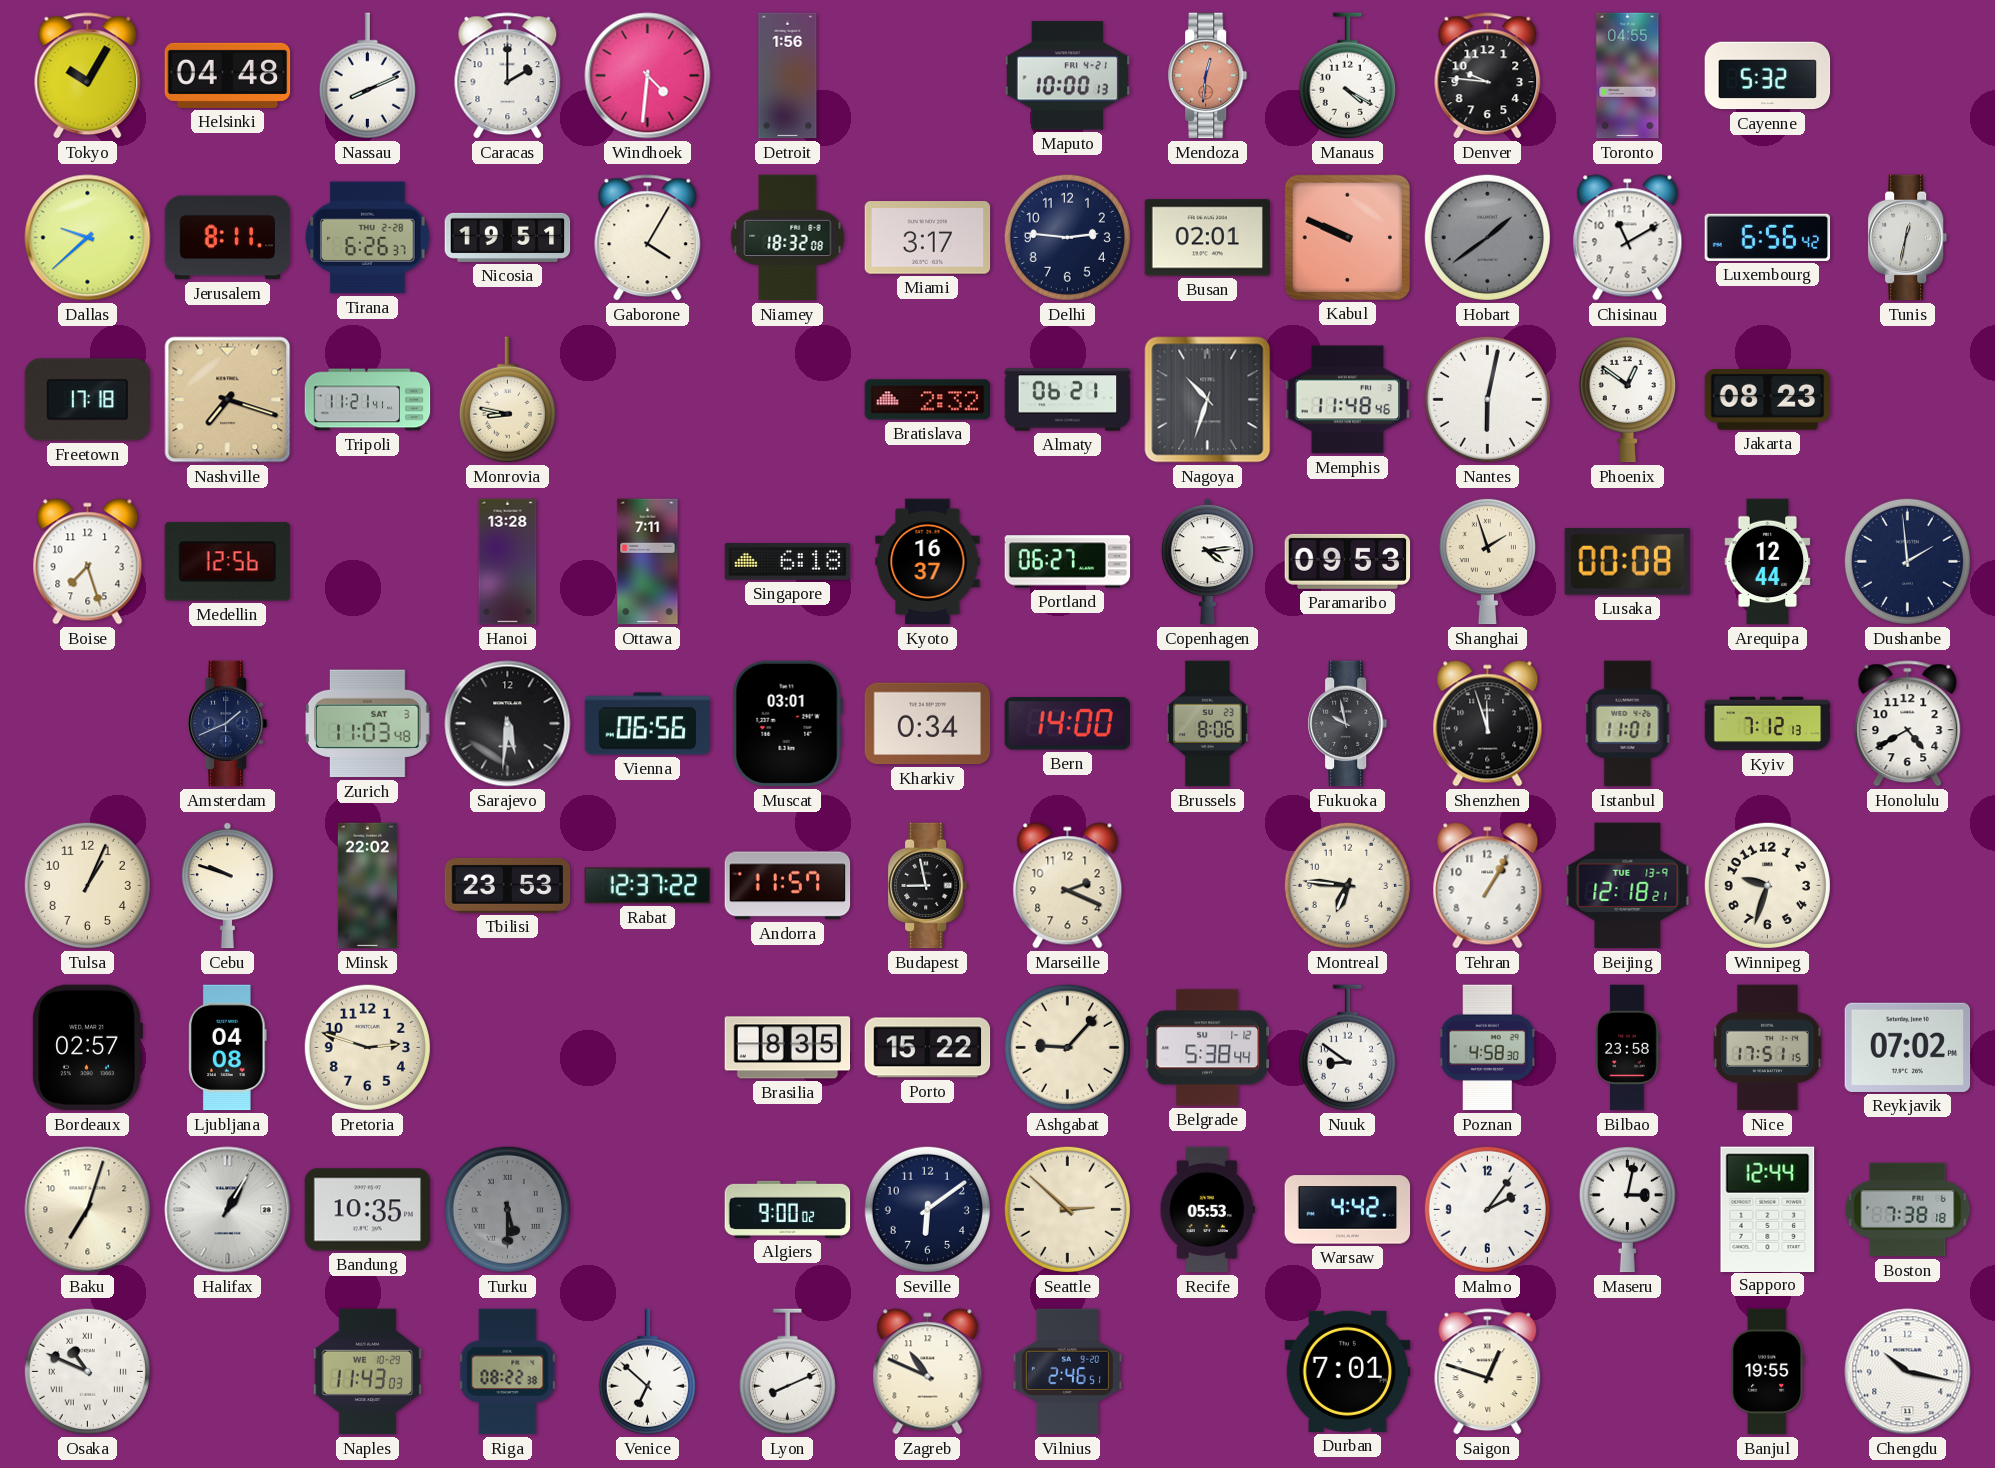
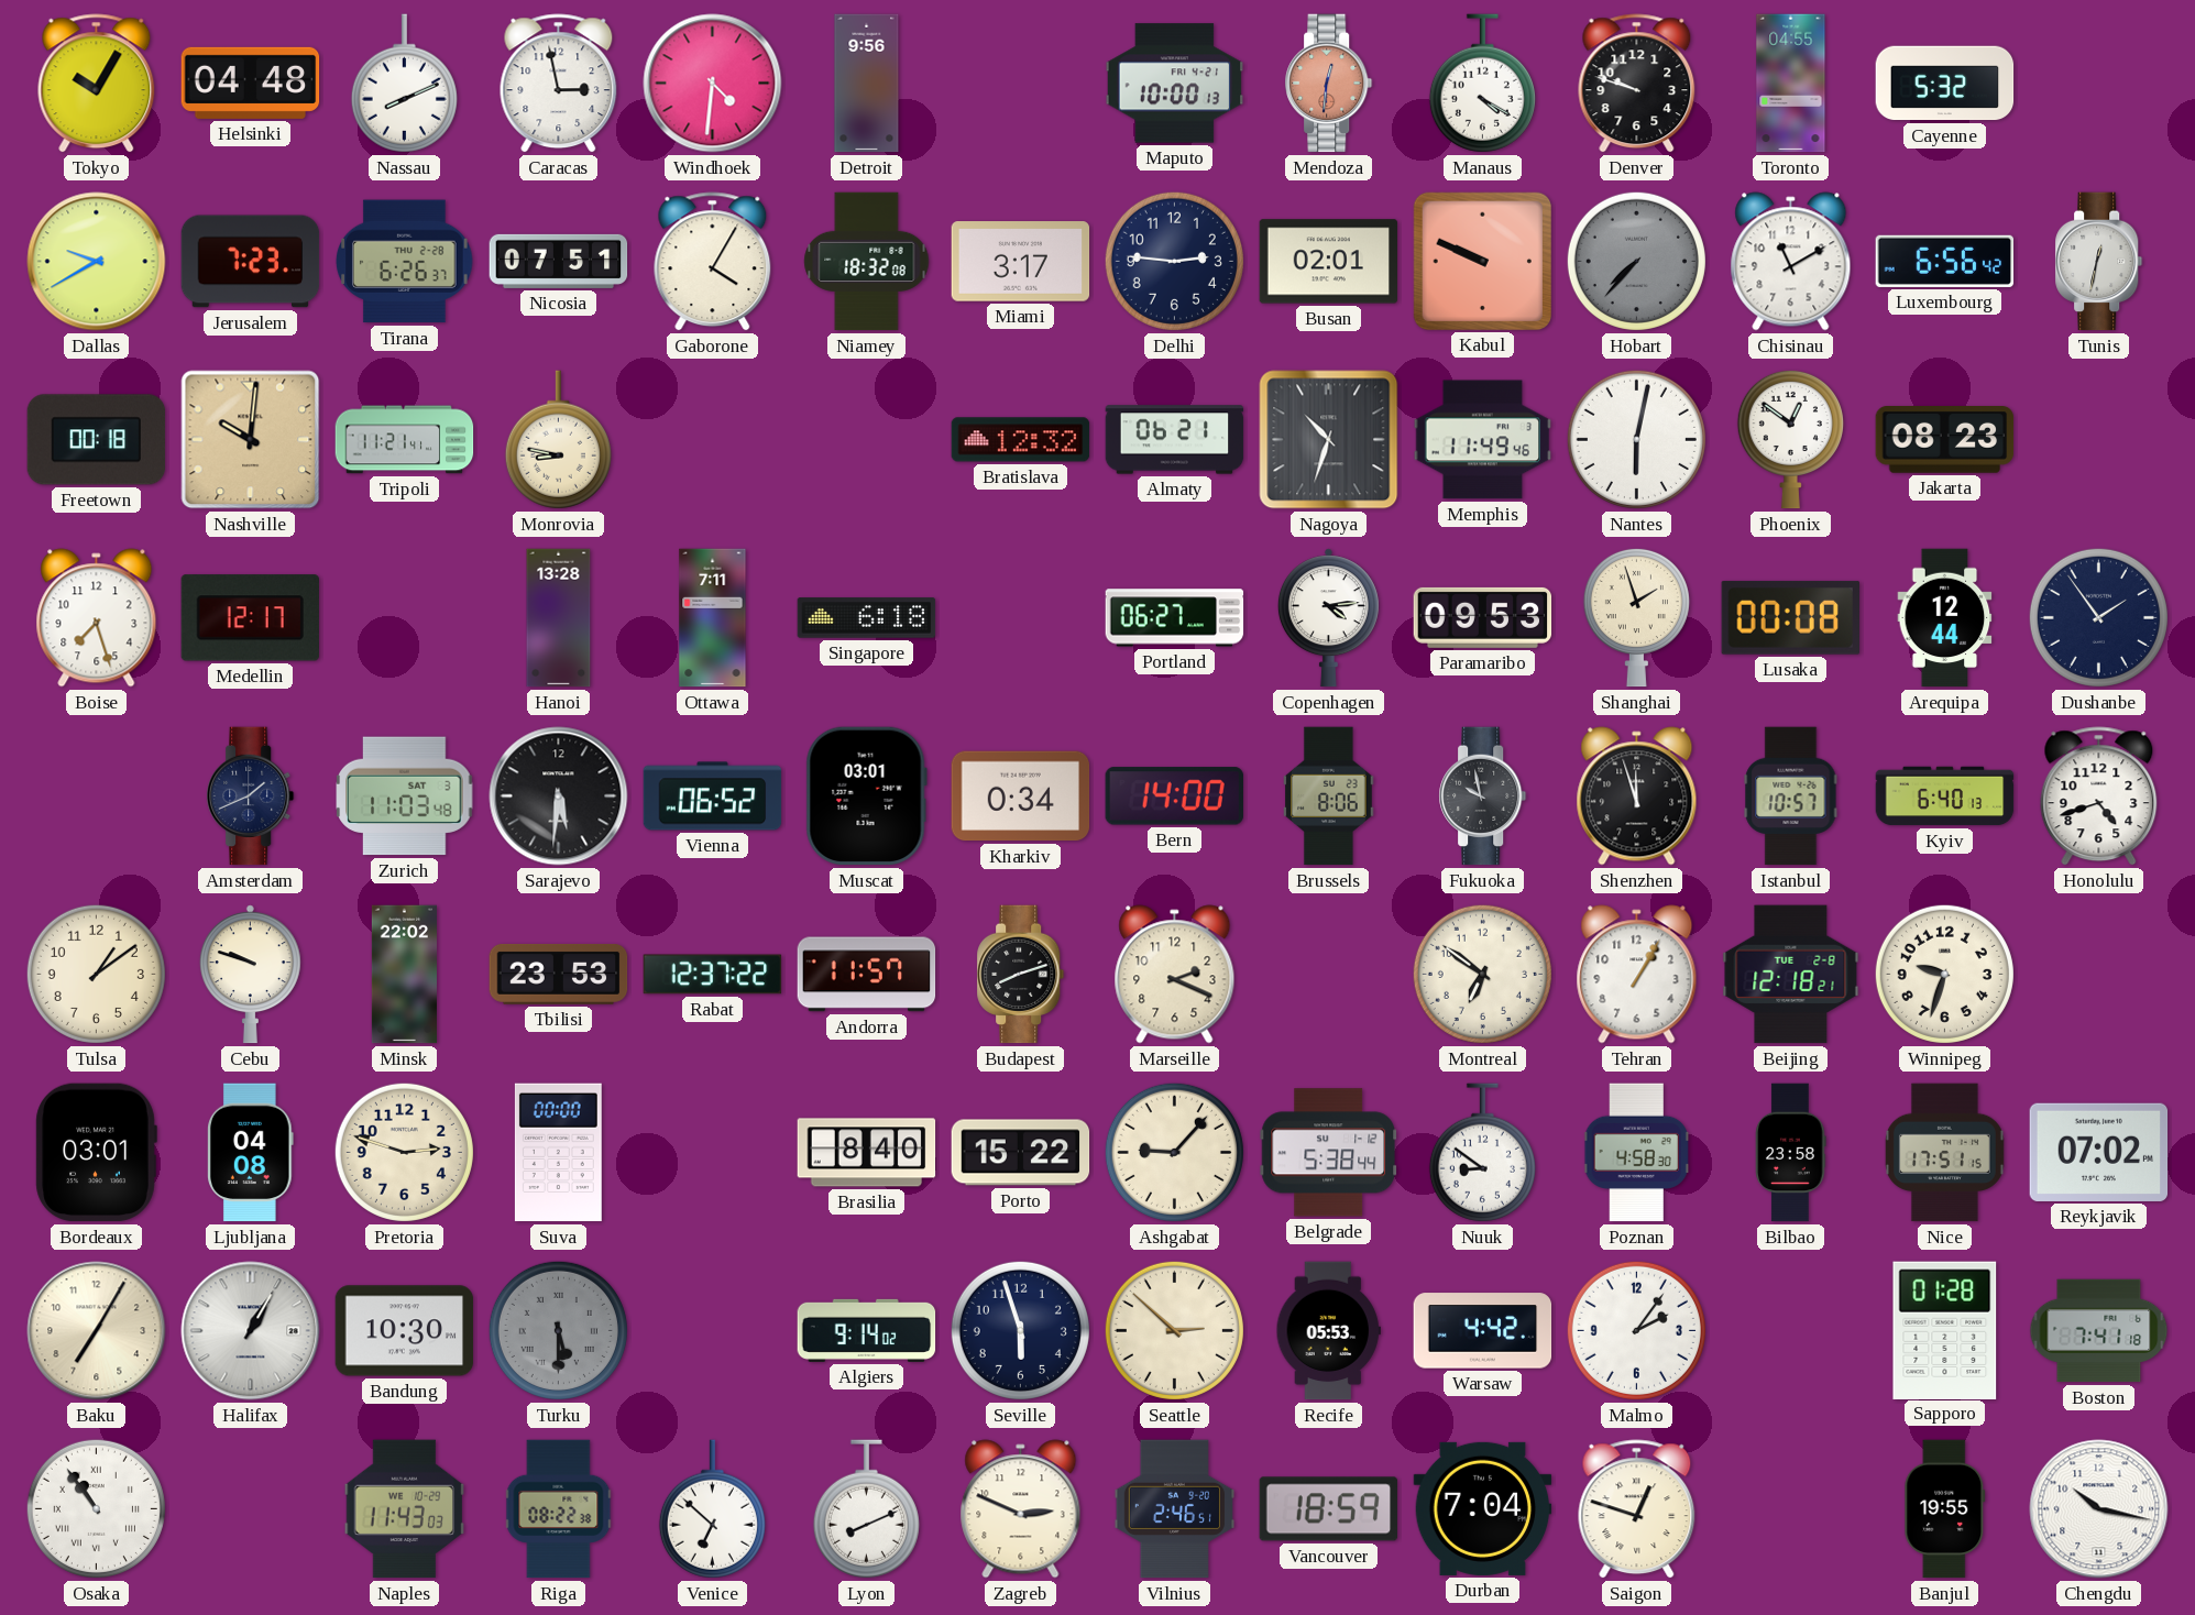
Caracas: 2:00 -> 2:58 (559, 84)
Detroit: 1:56 -> 9:56 (867, 84)
Denver: 9:46 -> 9:48 (1637, 84)
Dallas: 9:38 -> 9:40 (97, 262)
Jerusalem: 8:11 -> 7:23 (251, 262)
Nicosia: 19:51 -> 07:51 (559, 261)
Hobart: 1:39 -> 7:37 (1636, 261)
Freetown: 17:18 -> 00:18 (97, 440)
Nashville: 7:18 -> 10:01 (251, 440)
Bratislava: 2:32 -> 12:32 (1021, 440)
Memphis: 11:48 -> 11:49 (1483, 440)
Medellin: 12:56 -> 12:17 (250, 618)
Kyoto: 16:37 -> none (928, 562)
Dushanbe: 1:59 -> 1:54 (2098, 617)
Vienna: 06:56 -> 06:52 (713, 796)
Istanbul: 11:01 -> 10:57 (1791, 796)
Kyiv: 7:12 -> 6:40 (1945, 796)
Honolulu: 4:40 -> 4:42 (2099, 796)
Tulsa: 1:04 -> 1:09 (96, 974)
Budapest: 8:58 -> 8:12 (1021, 975)
Montreal: 6:46 -> 6:51 (1482, 974)
Beijing date: TUE 13-9 -> TUE 2-8 (1791, 975)
Bordeaux: 02:57 -> 03:01 (96, 1153)
Suva: none -> 00:00 (558, 1153)
Brasilia: 8:35 -> 8:40 (867, 1153)
Baku: 7:03 -> 7:05 (97, 1331)
Bandung: 10:35 -> 10:30 (405, 1331)
Algiers: 9:00 -> 9:14 (867, 1330)
Seville: 6:09 -> 5:57 (1020, 1330)
Maseru: 3:02 -> none (1627, 1209)
Sapporo: 12:44 -> 01:28 (1945, 1330)
Boston: 7:38 -> 7:41 (2099, 1331)
Osaka: 10:49 -> 10:54 (96, 1508)
Zagreb: 10:49 -> 2:49 (1021, 1509)
Vancouver: none -> 18:59 (1329, 1509)
Durban: 7:01 -> 7:04 (1483, 1508)
